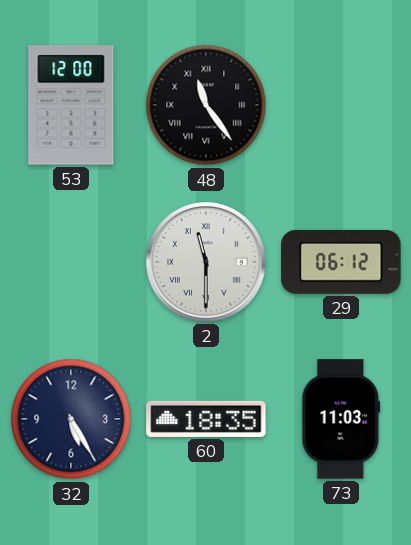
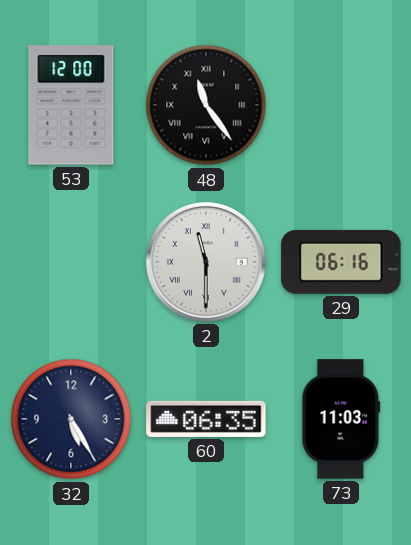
29: 06:12 -> 06:16 (341, 262)
60: 18:35 -> 06:35 (206, 419)
